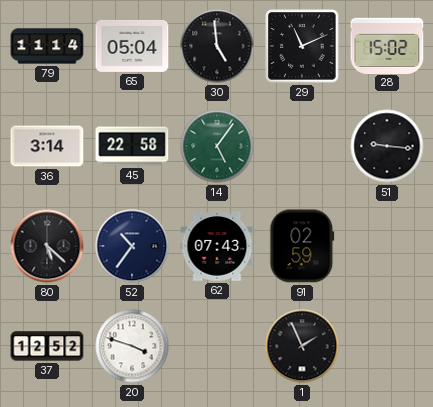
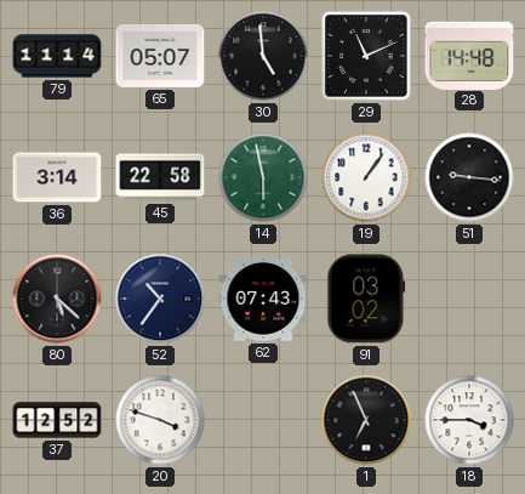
65: 05:04 -> 05:07 (160, 56)
28: 15:02 -> 14:48 (469, 55)
14: 5:06 -> 5:58 (263, 177)
19: none -> 1:06 (366, 177)
91: 02:59 -> 03:02 (366, 299)
1: 1:56 -> 6:56 (366, 420)
18: none -> 3:45 (469, 420)
